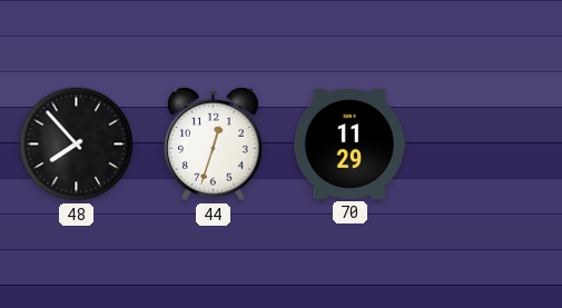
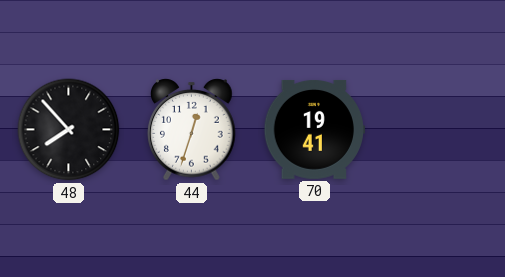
70: 11:29 -> 19:41 (314, 130)
